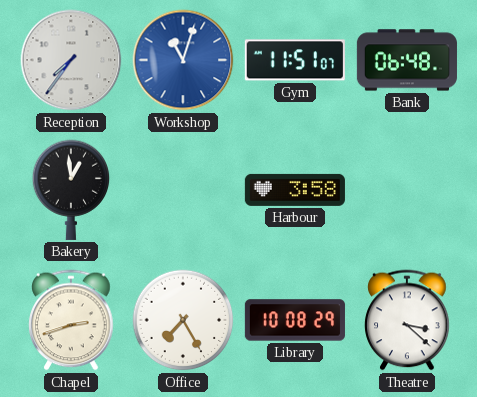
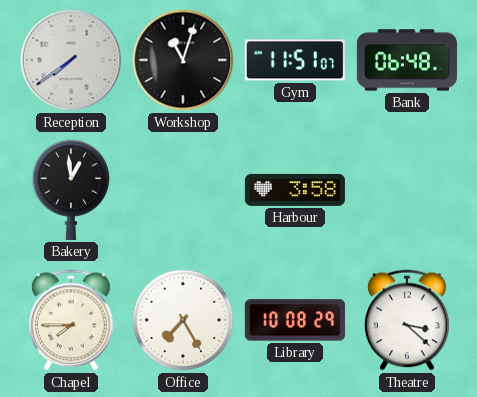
Reception: 7:36 -> 7:39 (71, 60)
Workshop dial: blue -> black (183, 60)
Chapel: 2:42 -> 7:45 (71, 320)
